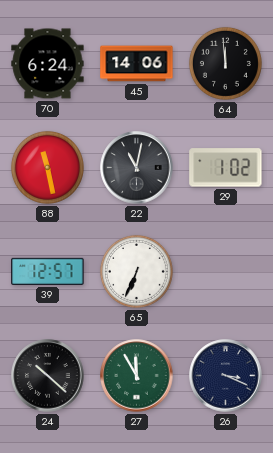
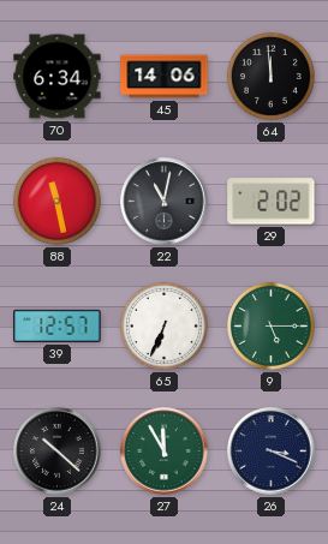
70: 6:24 -> 6:34 (58, 77)
29: 1:02 -> 2:02 (272, 202)
9: none -> 5:15 (270, 325)
